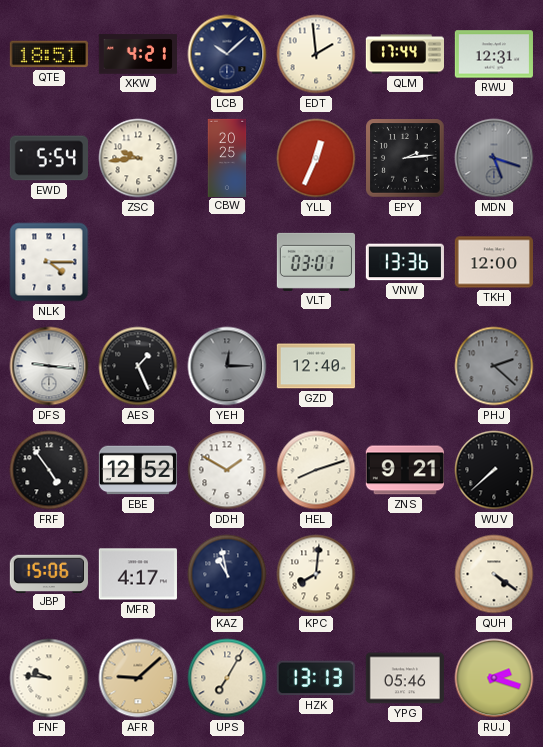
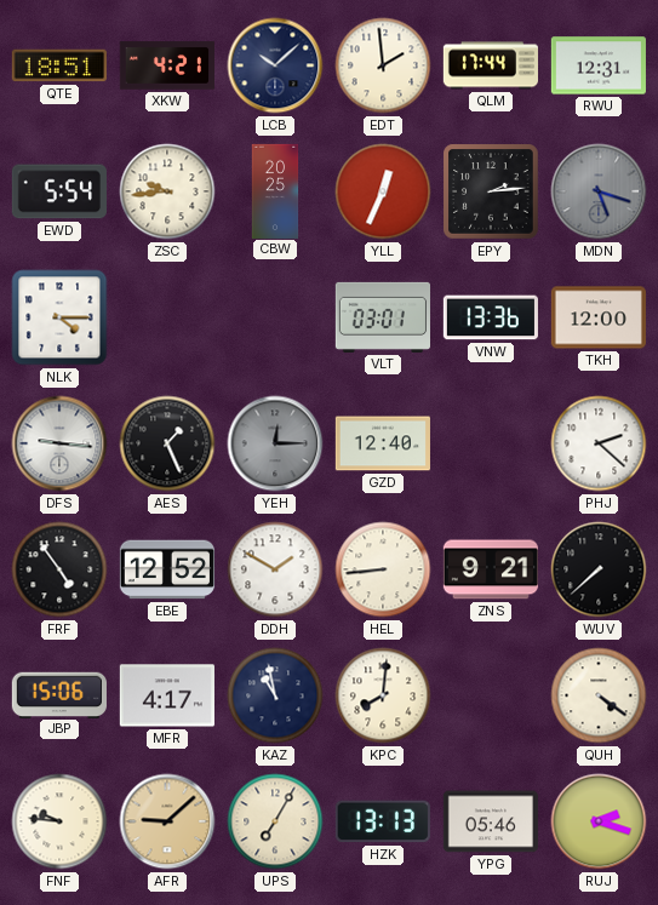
PHJ dial: grey -> white (599, 443)
HEL: 8:12 -> 8:44 (383, 569)
